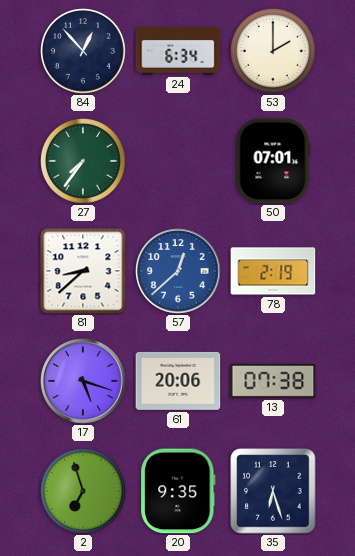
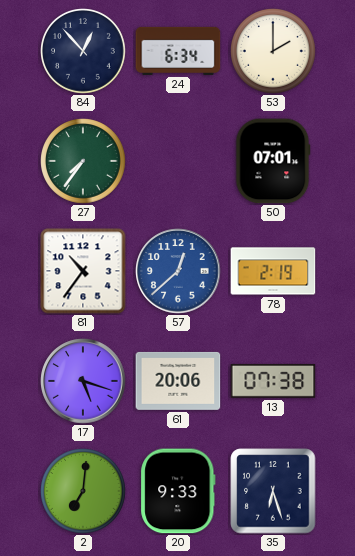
81: 8:38 -> 10:36 (83, 271)
2: 6:57 -> 7:01 (84, 492)
20: 9:35 -> 9:33 (178, 491)
